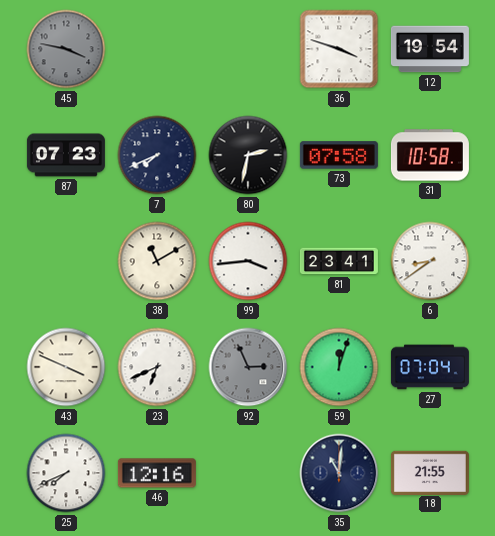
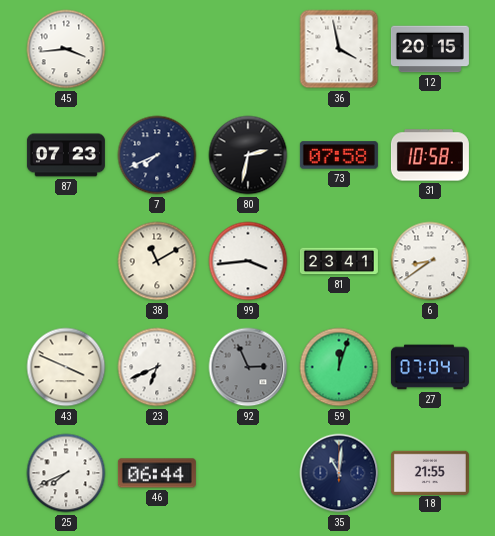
45: 3:47 -> 3:44 (66, 49)
45 dial: grey -> white (66, 49)
36: 3:48 -> 3:58 (339, 49)
12: 19:54 -> 20:15 (430, 49)
46: 12:16 -> 06:44 (157, 473)
